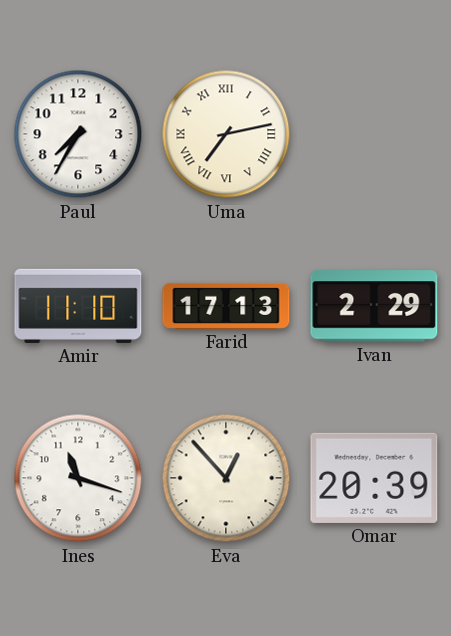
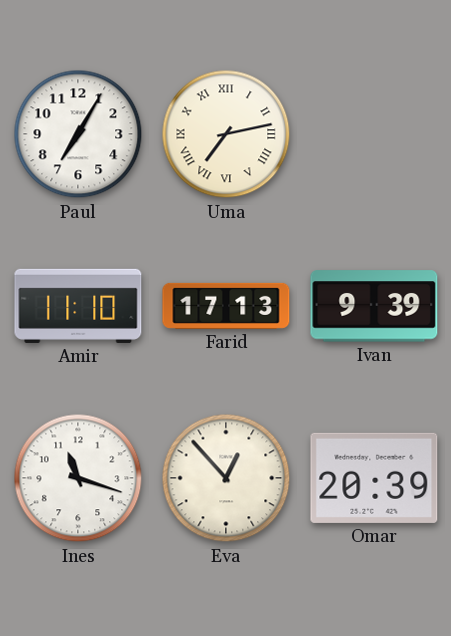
Paul: 7:35 -> 7:05 (78, 134)
Ivan: 2:29 -> 9:39 (374, 306)
